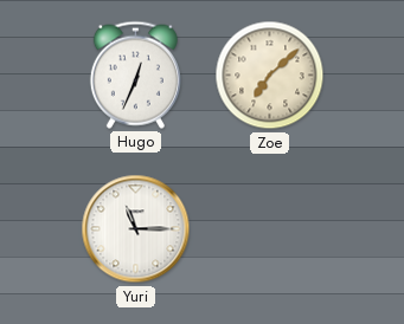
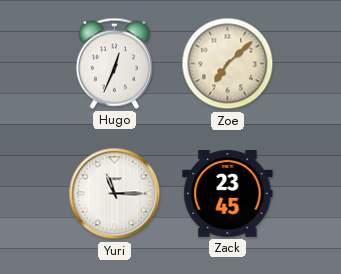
Zack: none -> 23:45 (228, 194)
